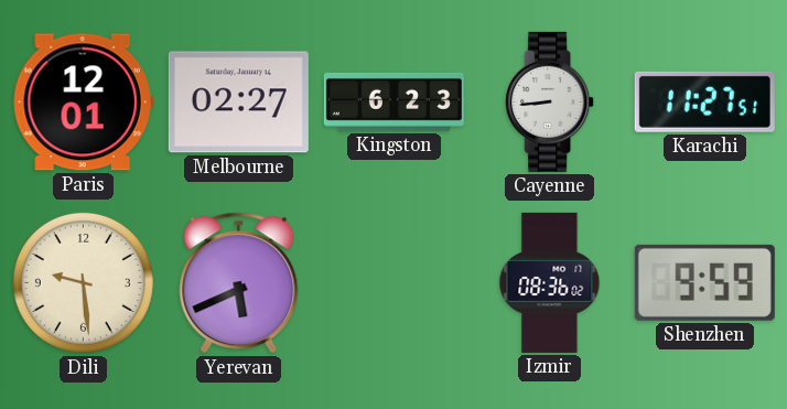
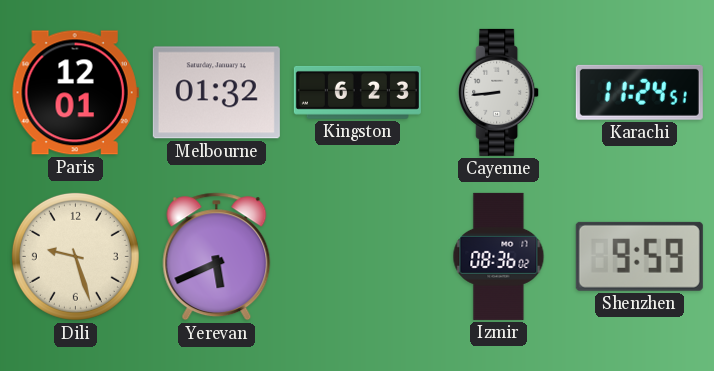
Melbourne: 02:27 -> 01:32 (216, 93)
Karachi: 11:27 -> 11:24 (639, 92)
Dili: 9:29 -> 9:27 (75, 256)
